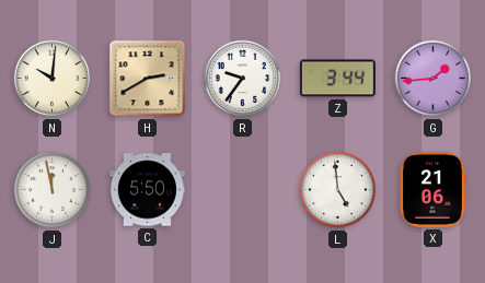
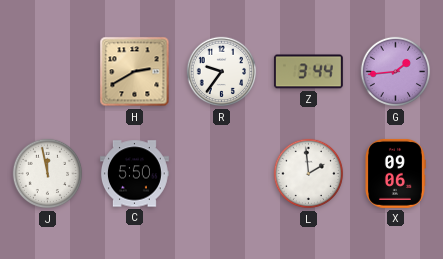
N: 10:01 -> none (53, 79)
L: 4:59 -> 1:59 (309, 174)
X: 21:06 -> 09:06 (395, 173)
